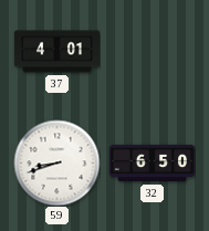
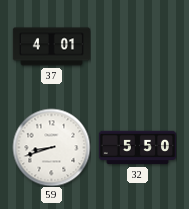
32: 6:50 -> 5:50 (137, 148)
